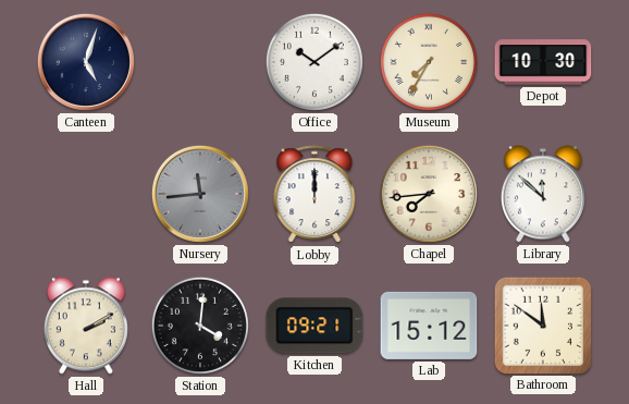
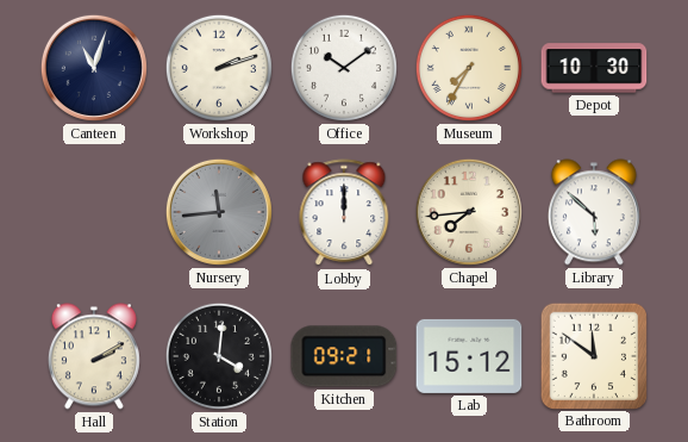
Canteen: 5:03 -> 11:03 (94, 68)
Workshop: none -> 2:12 (219, 68)
Library: 11:52 -> 5:52 (594, 212)
